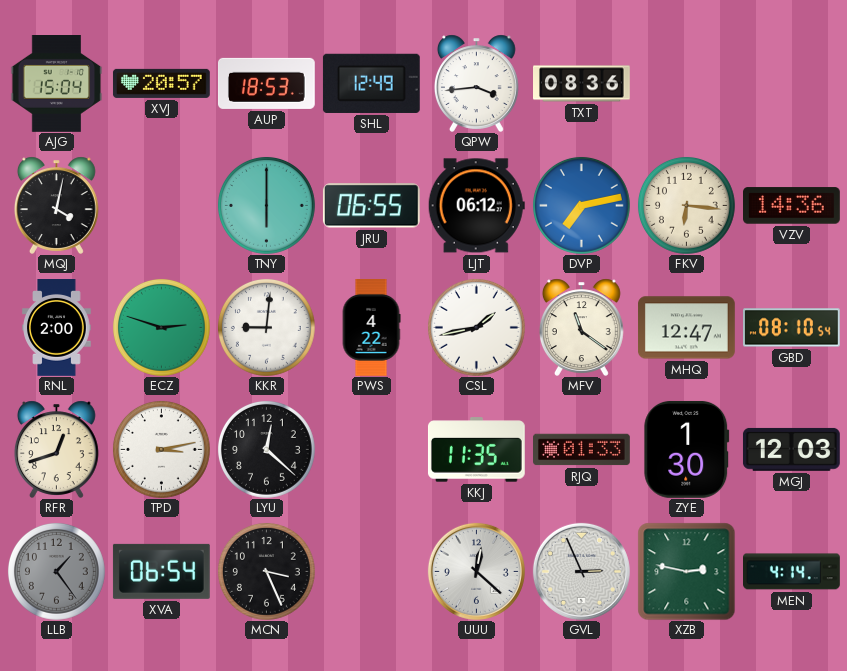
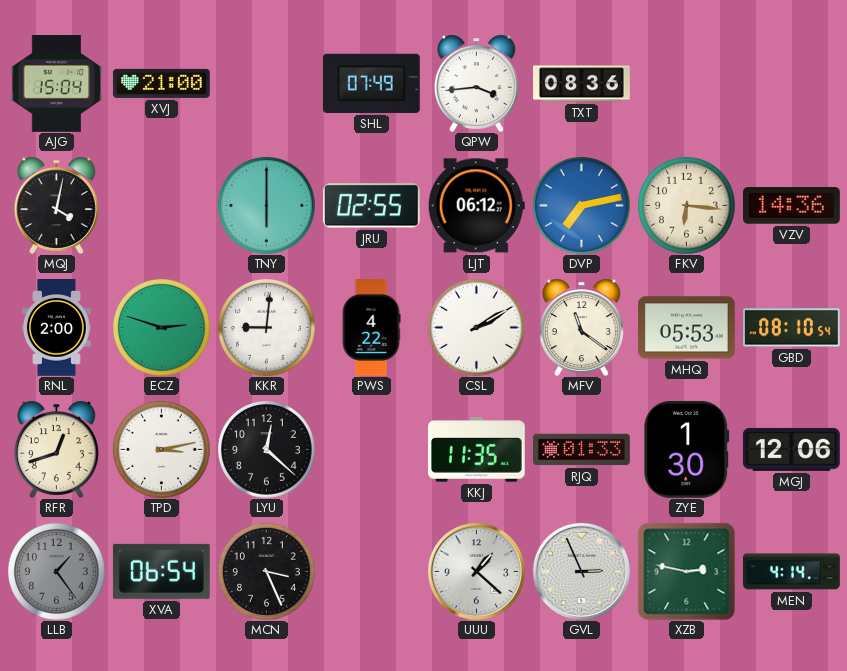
XVJ: 20:57 -> 21:00 (161, 83)
AUP: 18:53 -> none (267, 83)
SHL: 12:49 -> 07:49 (371, 83)
JRU: 06:55 -> 02:55 (371, 206)
CSL: 1:43 -> 2:10 (476, 327)
MHQ: 12:47 -> 05:53 (687, 328)
MGJ: 12:03 -> 12:06 (791, 449)
UUU: 12:22 -> 1:22 (476, 571)
